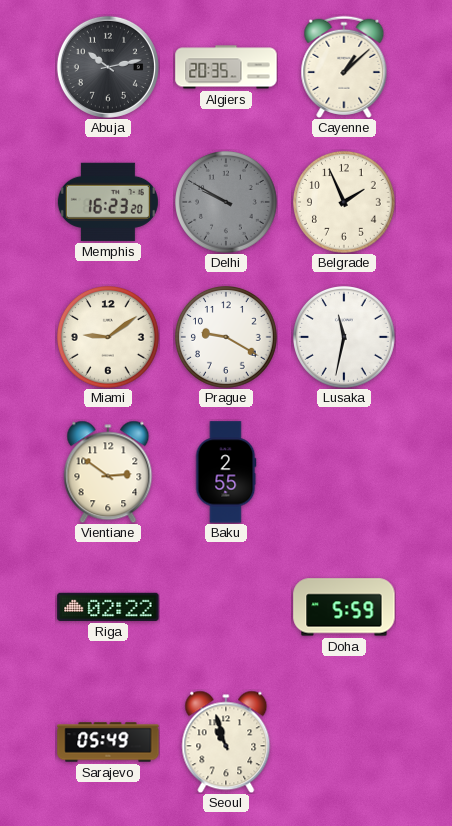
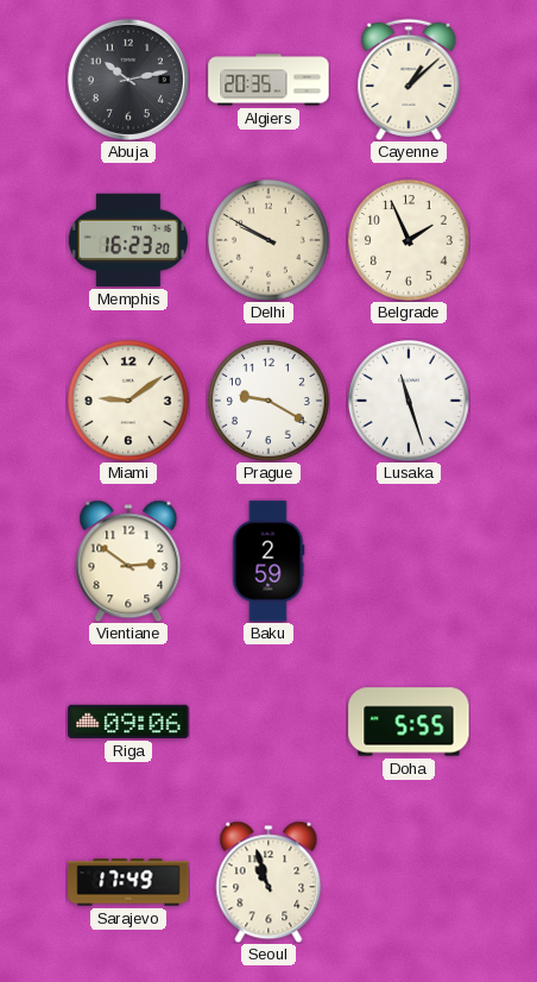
Delhi dial: grey -> cream (270, 241)
Lusaka: 11:32 -> 11:27 (410, 402)
Baku: 2:55 -> 2:59 (268, 561)
Riga: 02:22 -> 09:06 (128, 722)
Doha: 5:59 -> 5:55 (409, 722)
Sarajevo: 05:49 -> 17:49 (128, 882)
